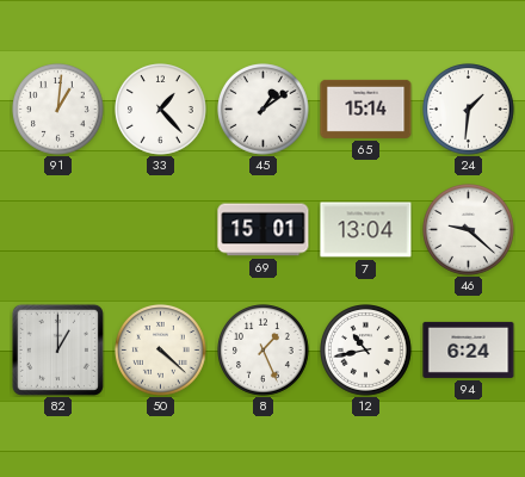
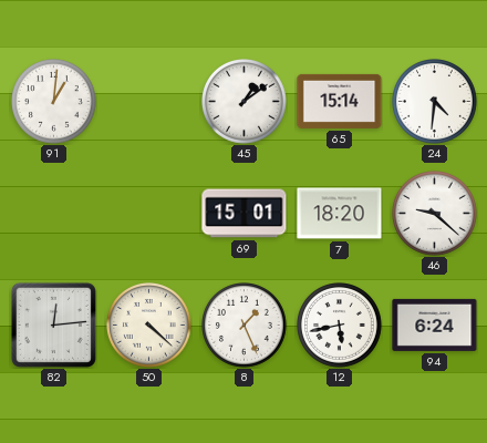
33: 1:23 -> none (161, 110)
24: 1:31 -> 4:31 (435, 102)
7: 13:04 -> 18:20 (340, 214)
82: 1:00 -> 12:14 (53, 324)
12: 10:43 -> 5:43 (340, 326)
